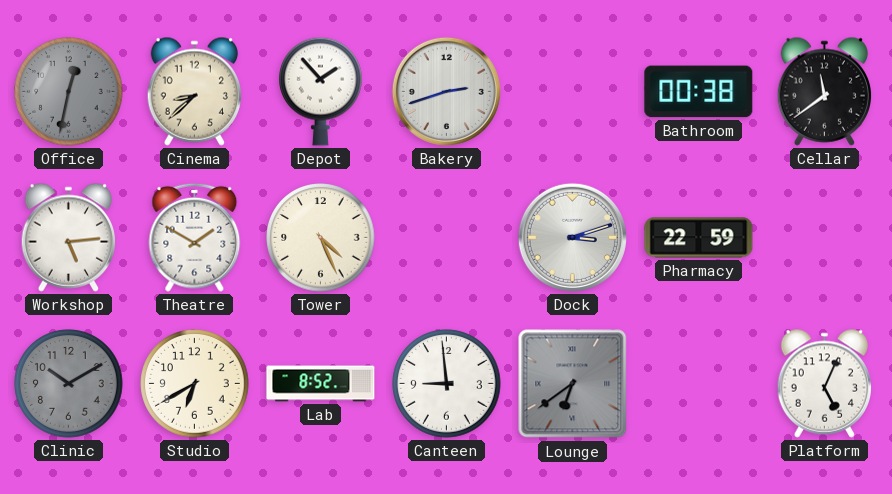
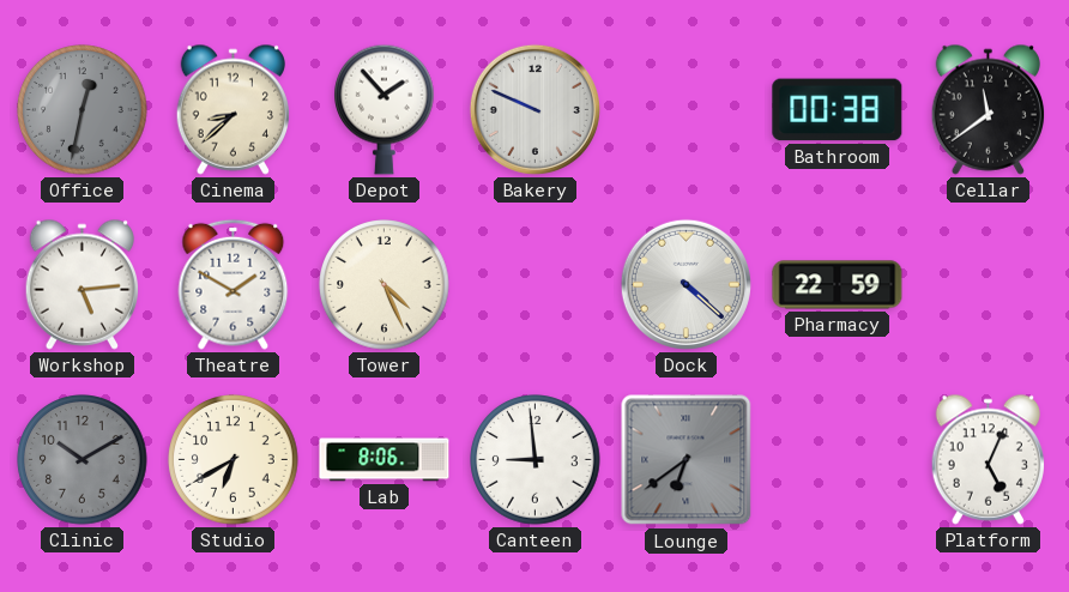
Bakery: 2:42 -> 9:49 (534, 109)
Dock: 3:12 -> 4:22 (686, 284)
Lab: 8:52 -> 8:06 (385, 460)
